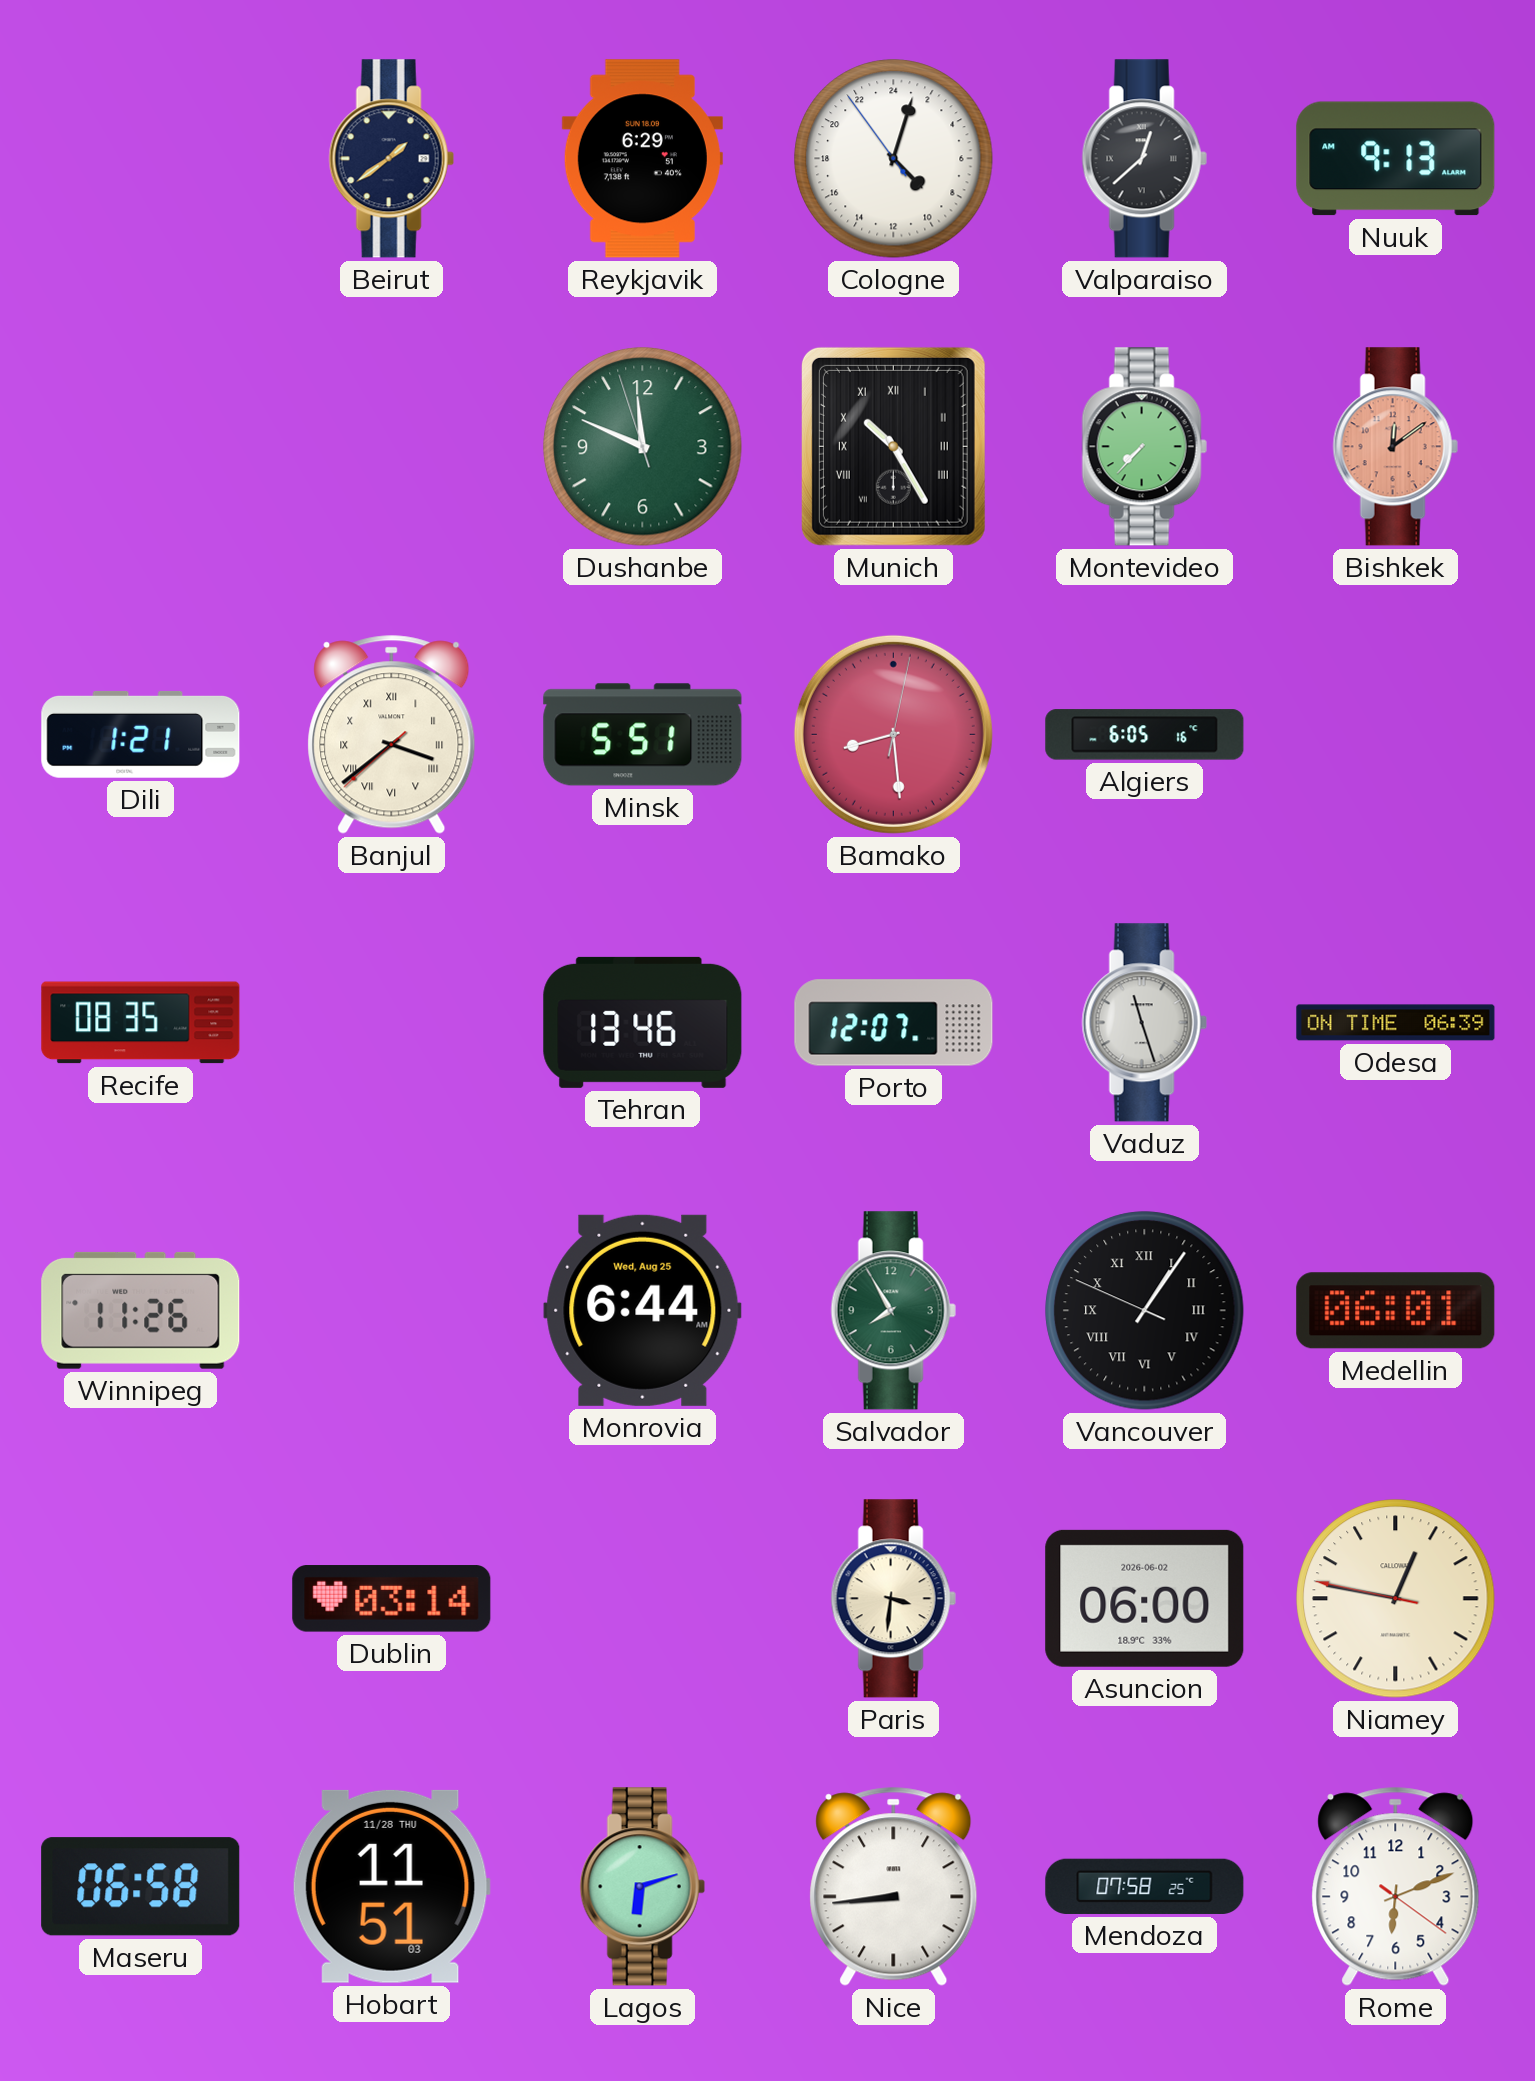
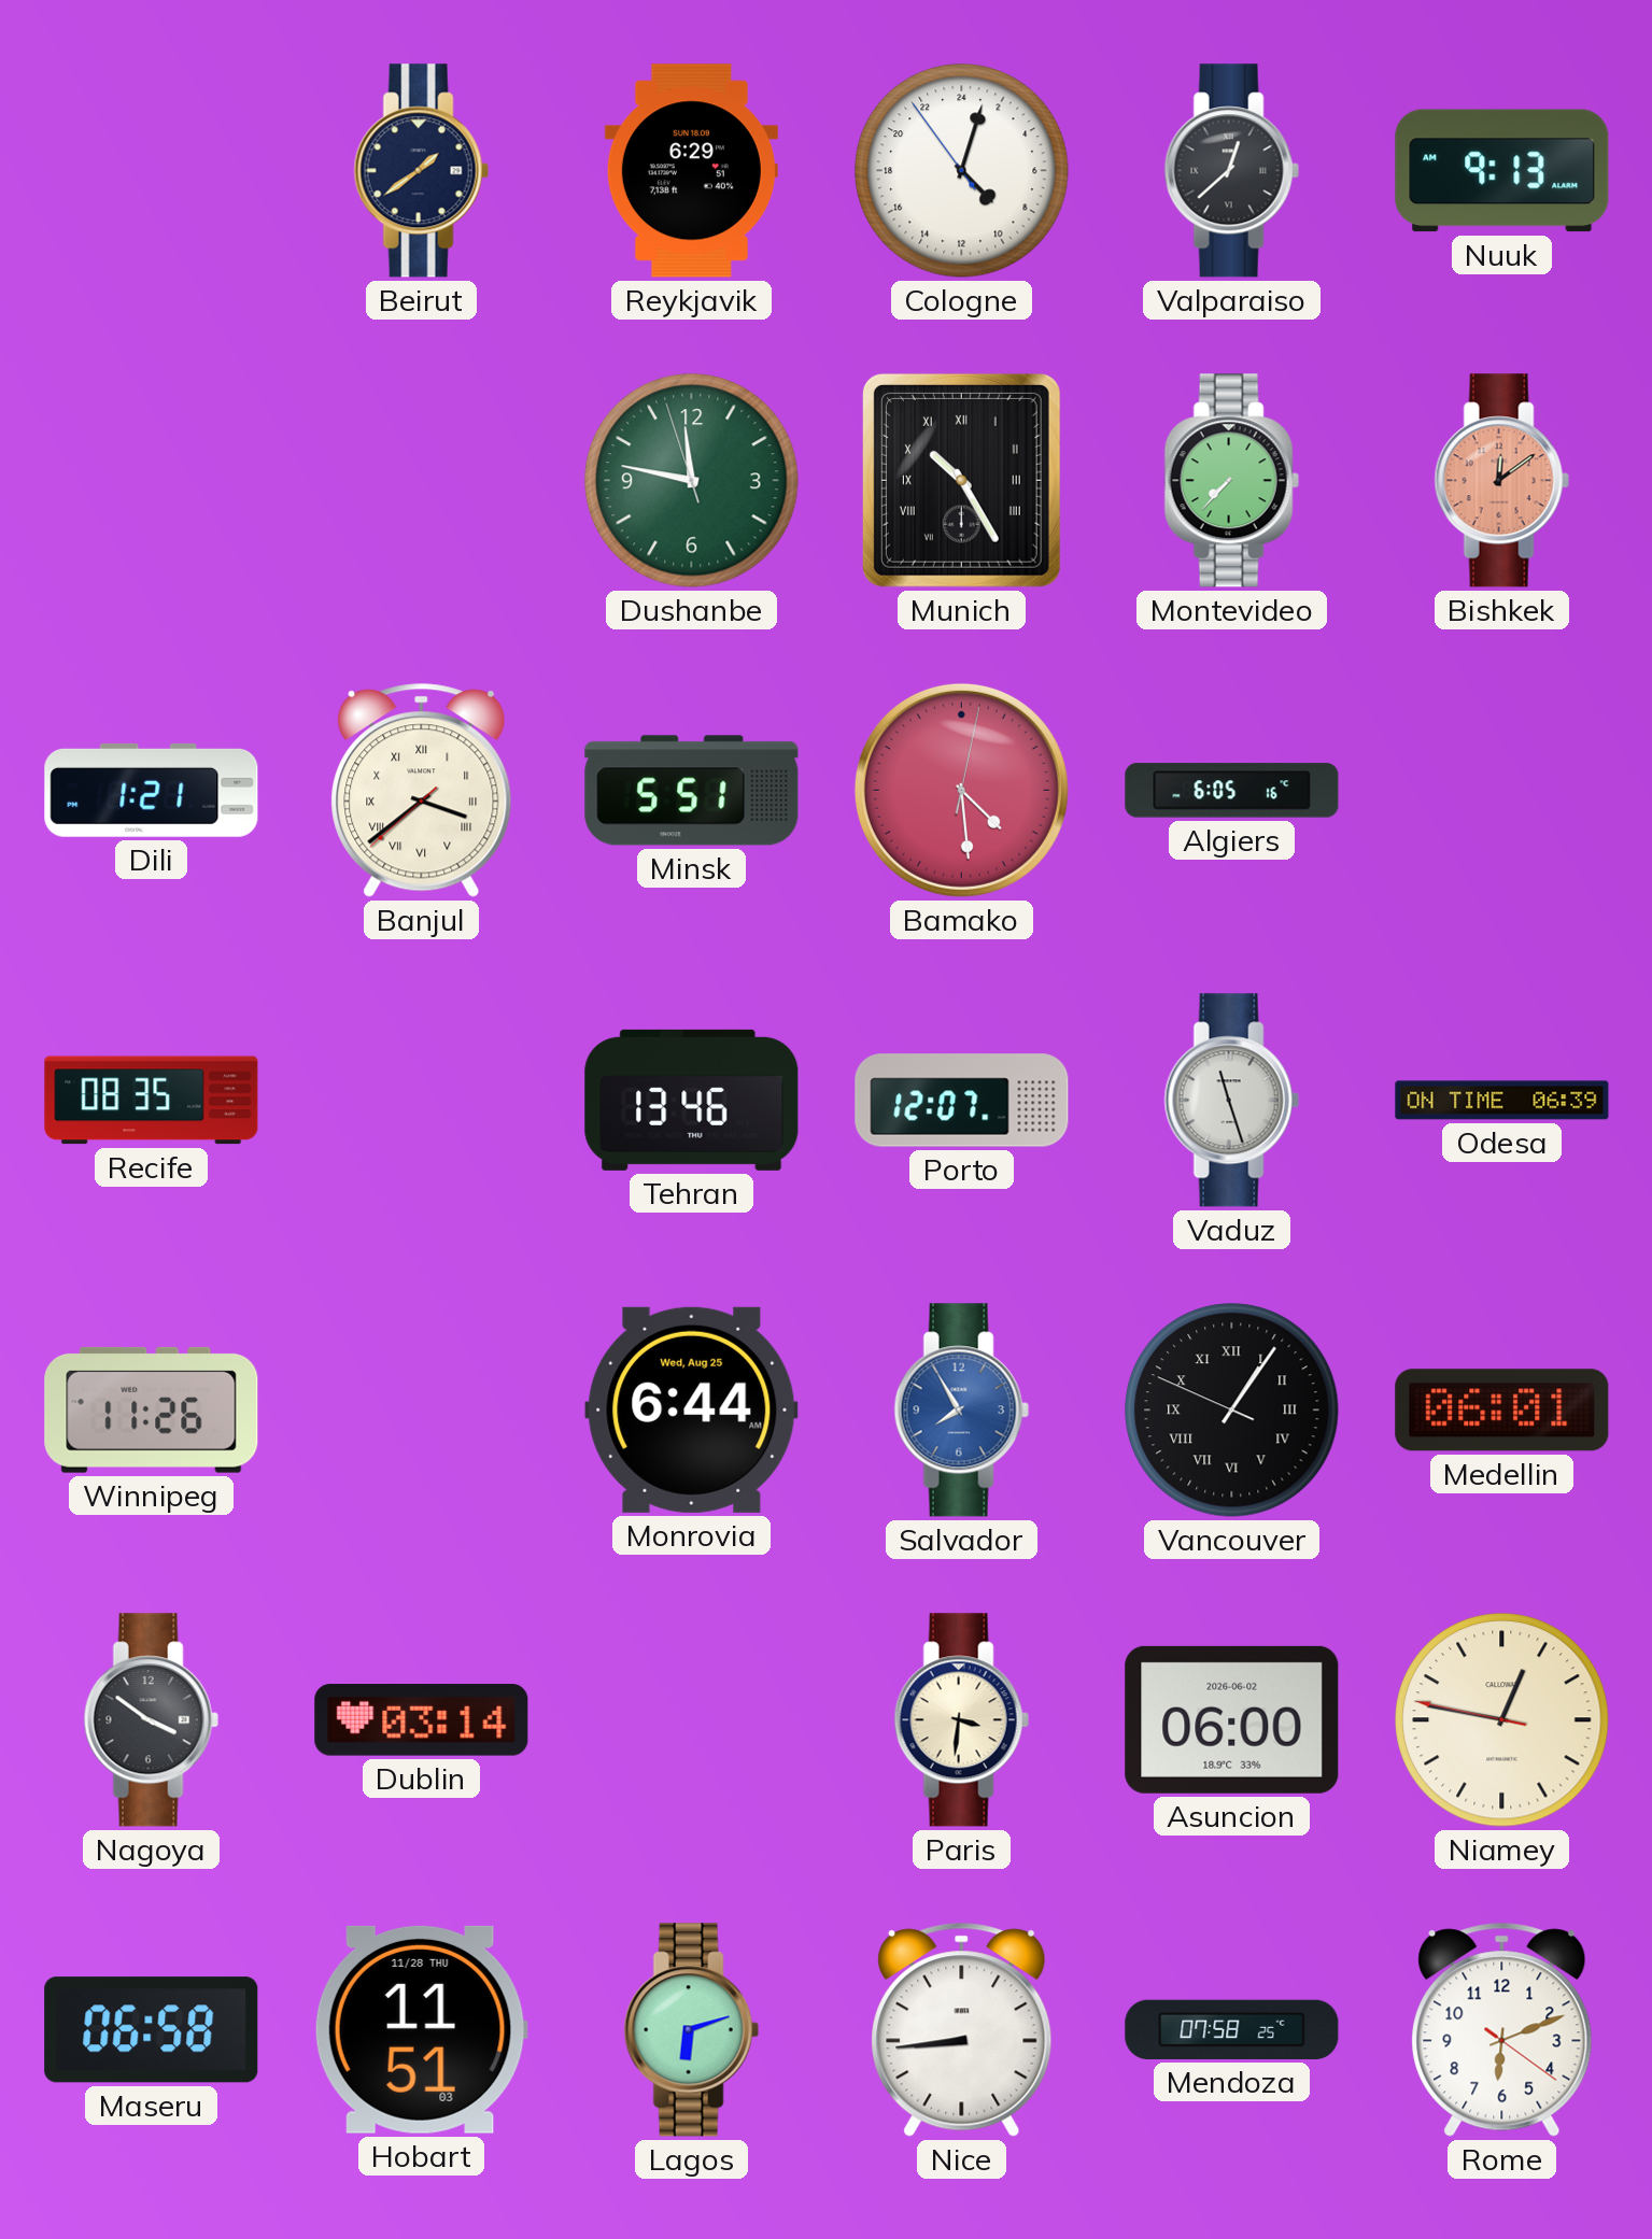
Dushanbe: 11:48 -> 11:46 (692, 481)
Bamako: 8:29 -> 4:29 (961, 790)
Salvador dial: green -> blue (961, 1411)
Nagoya: none -> 3:51 (151, 1720)
